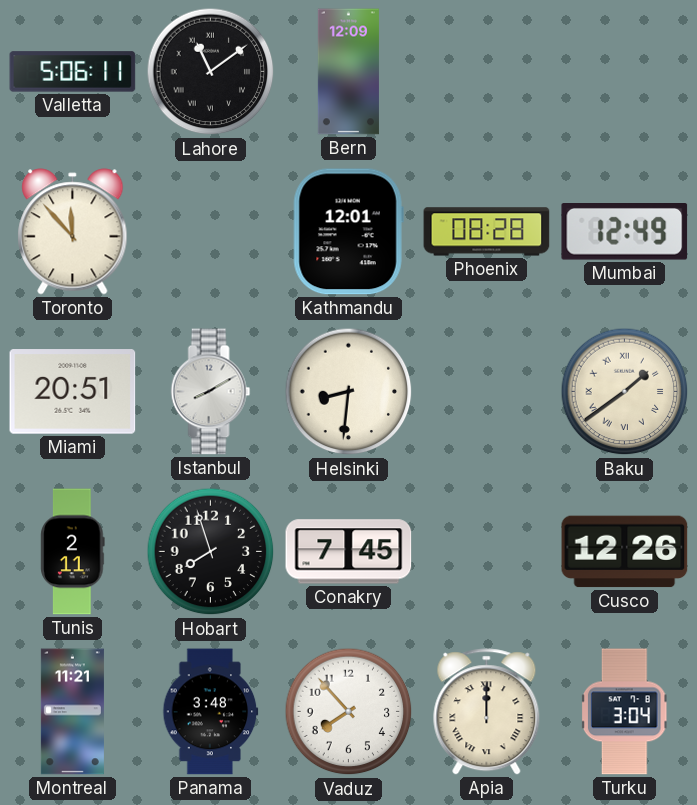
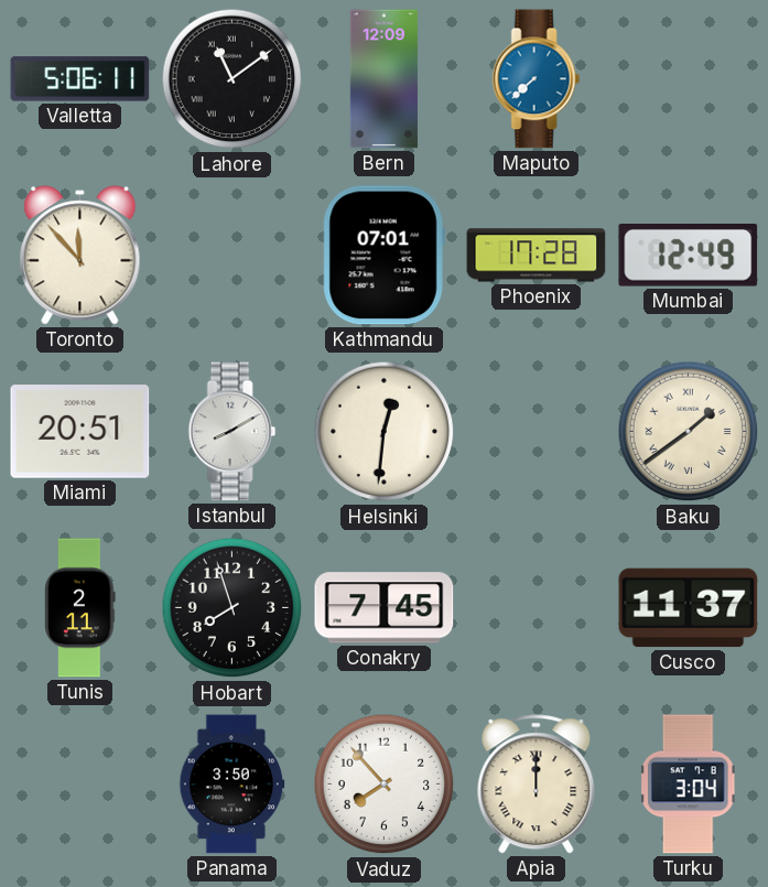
Maputo: none -> 7:38 (537, 79)
Kathmandu: 12:01 -> 07:01 (383, 256)
Phoenix: 08:28 -> 17:28 (537, 256)
Helsinki: 8:31 -> 12:31 (385, 432)
Cusco: 12:26 -> 11:37 (689, 608)
Montreal: 11:21 -> none (72, 712)
Panama: 3:48 -> 3:50 (232, 785)
